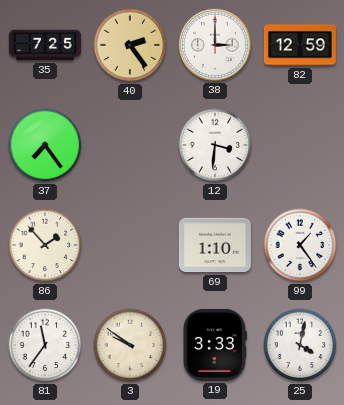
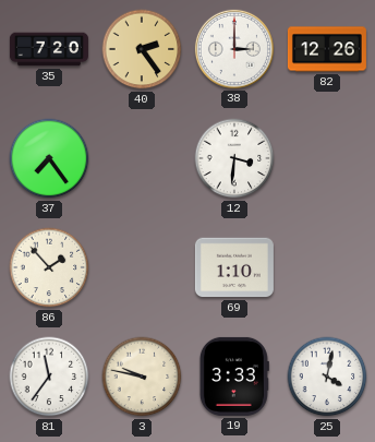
35: 7:25 -> 7:20 (49, 49)
82: 12:59 -> 12:26 (327, 49)
99: 1:24 -> none (300, 245)
3: 9:51 -> 9:47 (142, 377)
